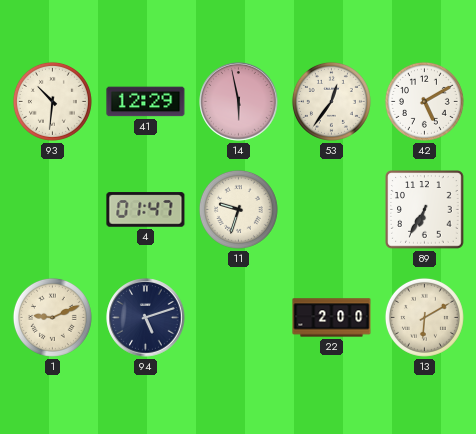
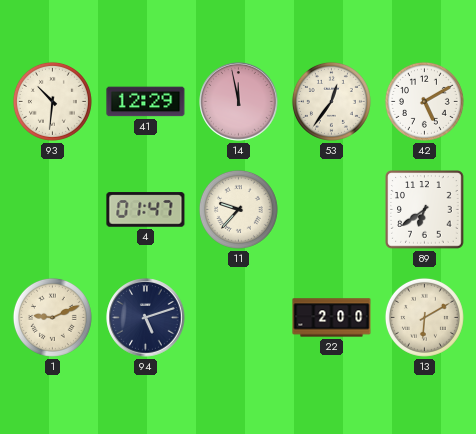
14: 5:58 -> 11:58 (239, 102)
11: 9:33 -> 9:37 (238, 209)
89: 6:35 -> 6:39 (425, 210)
